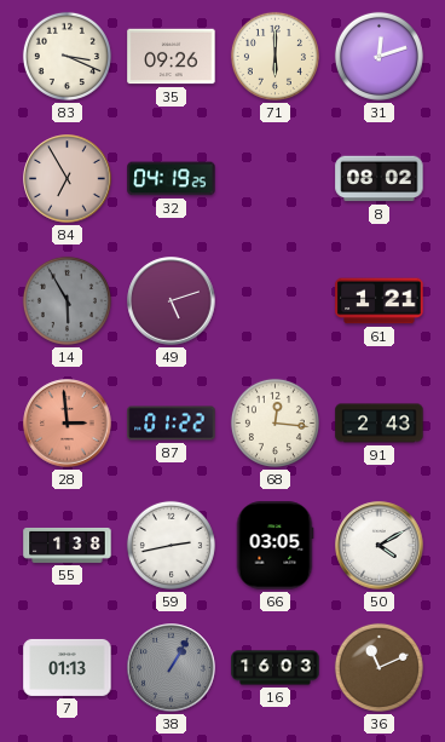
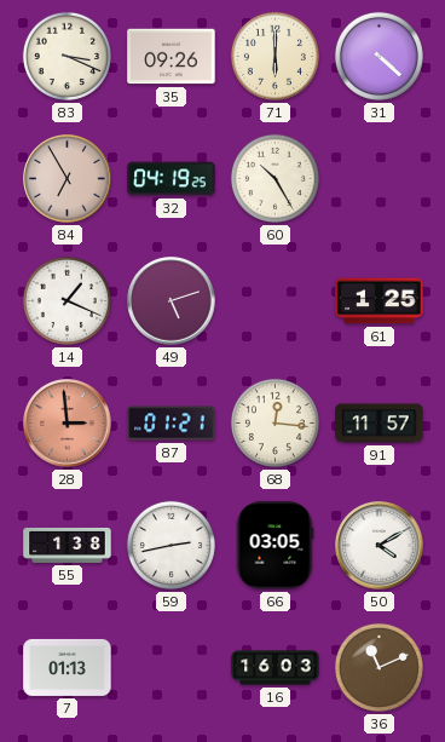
31: 12:12 -> 4:22 (378, 56)
60: none -> 10:25 (274, 178)
8: 08:02 -> none (380, 179)
14: 5:55 -> 1:19 (67, 300)
14 dial: grey -> white (67, 300)
61: 1:21 -> 1:25 (380, 301)
87: 01:22 -> 01:21 (172, 424)
91: 2:43 -> 11:57 (380, 424)
38: 1:05 -> none (172, 668)
